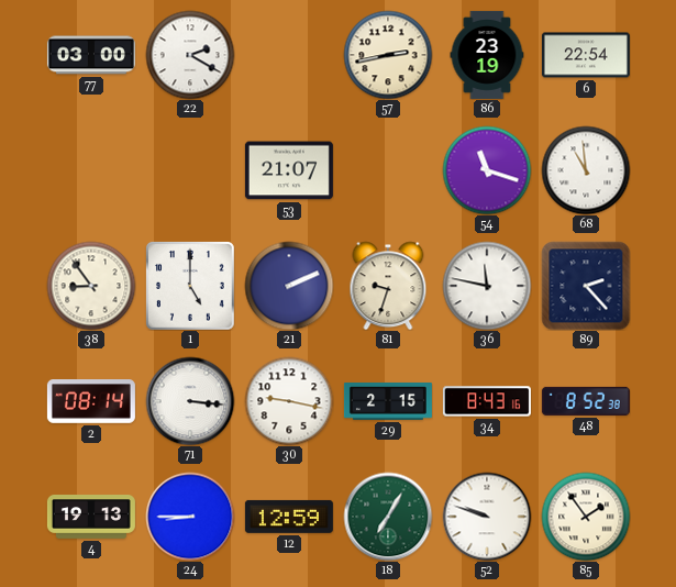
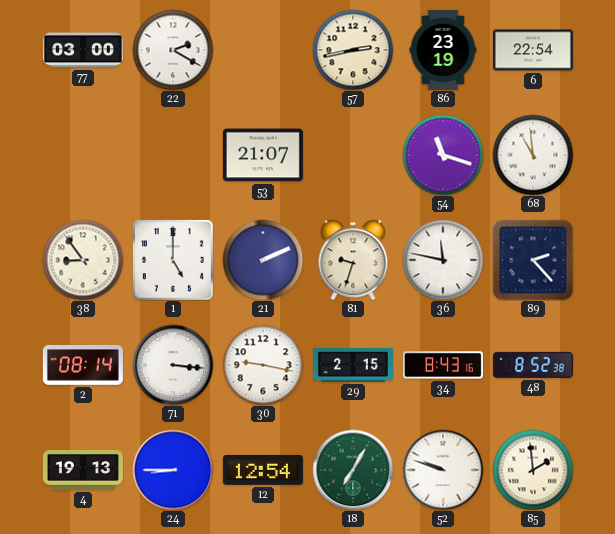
12: 12:59 -> 12:54 (263, 470)
85: 1:54 -> 1:59 (533, 470)
